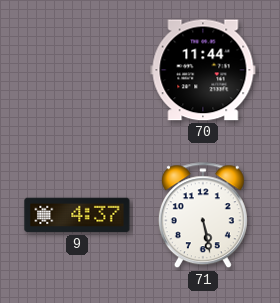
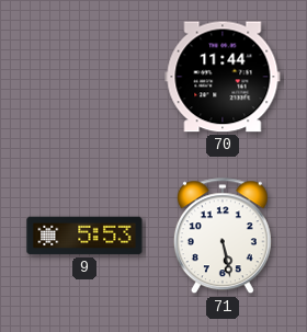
9: 4:37 -> 5:53 (84, 236)
